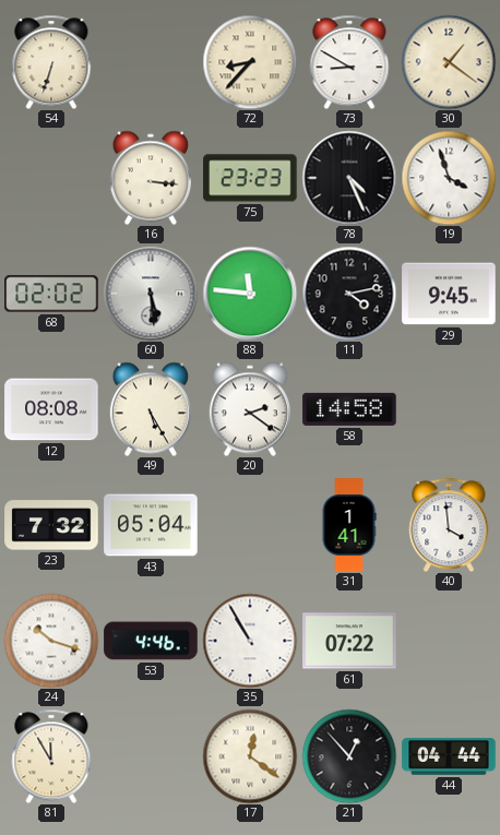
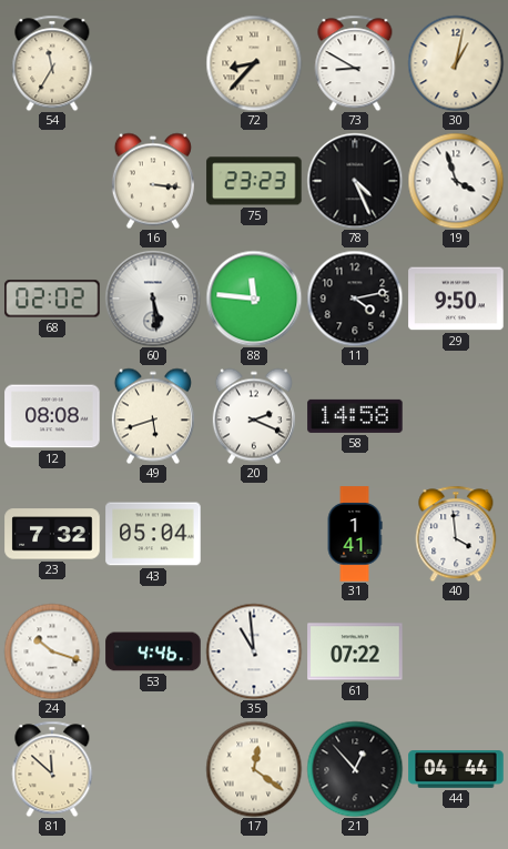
54: 6:33 -> 11:35 (52, 63)
30: 1:21 -> 1:02 (456, 63)
29: 9:45 -> 9:50 (456, 299)
49: 5:25 -> 5:42 (153, 416)
20: 2:21 -> 2:19 (254, 416)
35: 10:55 -> 10:59 (254, 651)
81: 11:55 -> 11:52 (52, 769)
